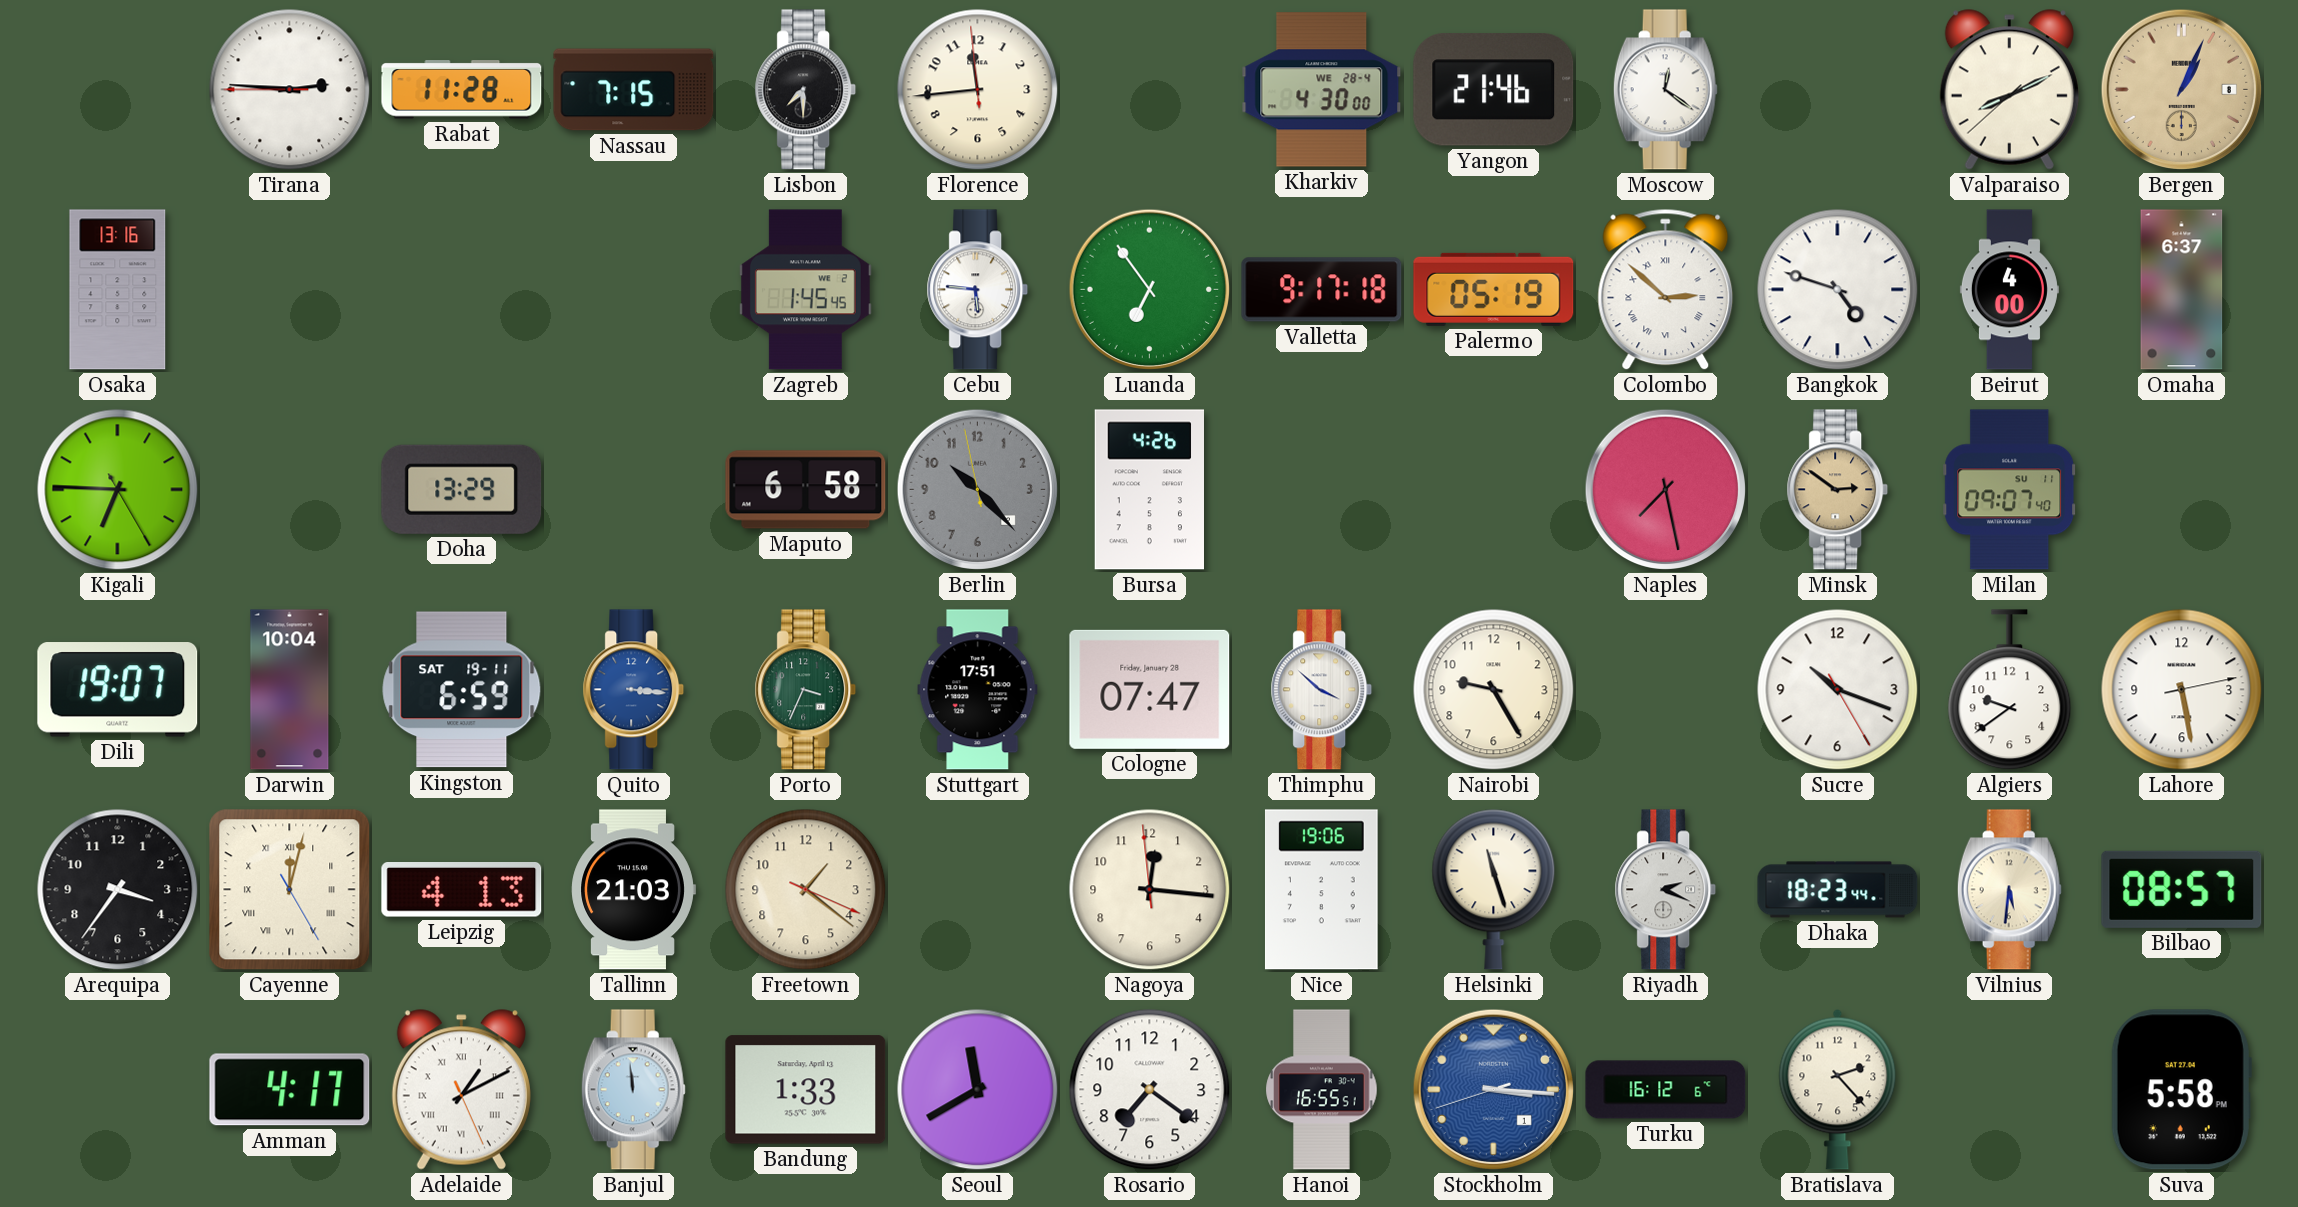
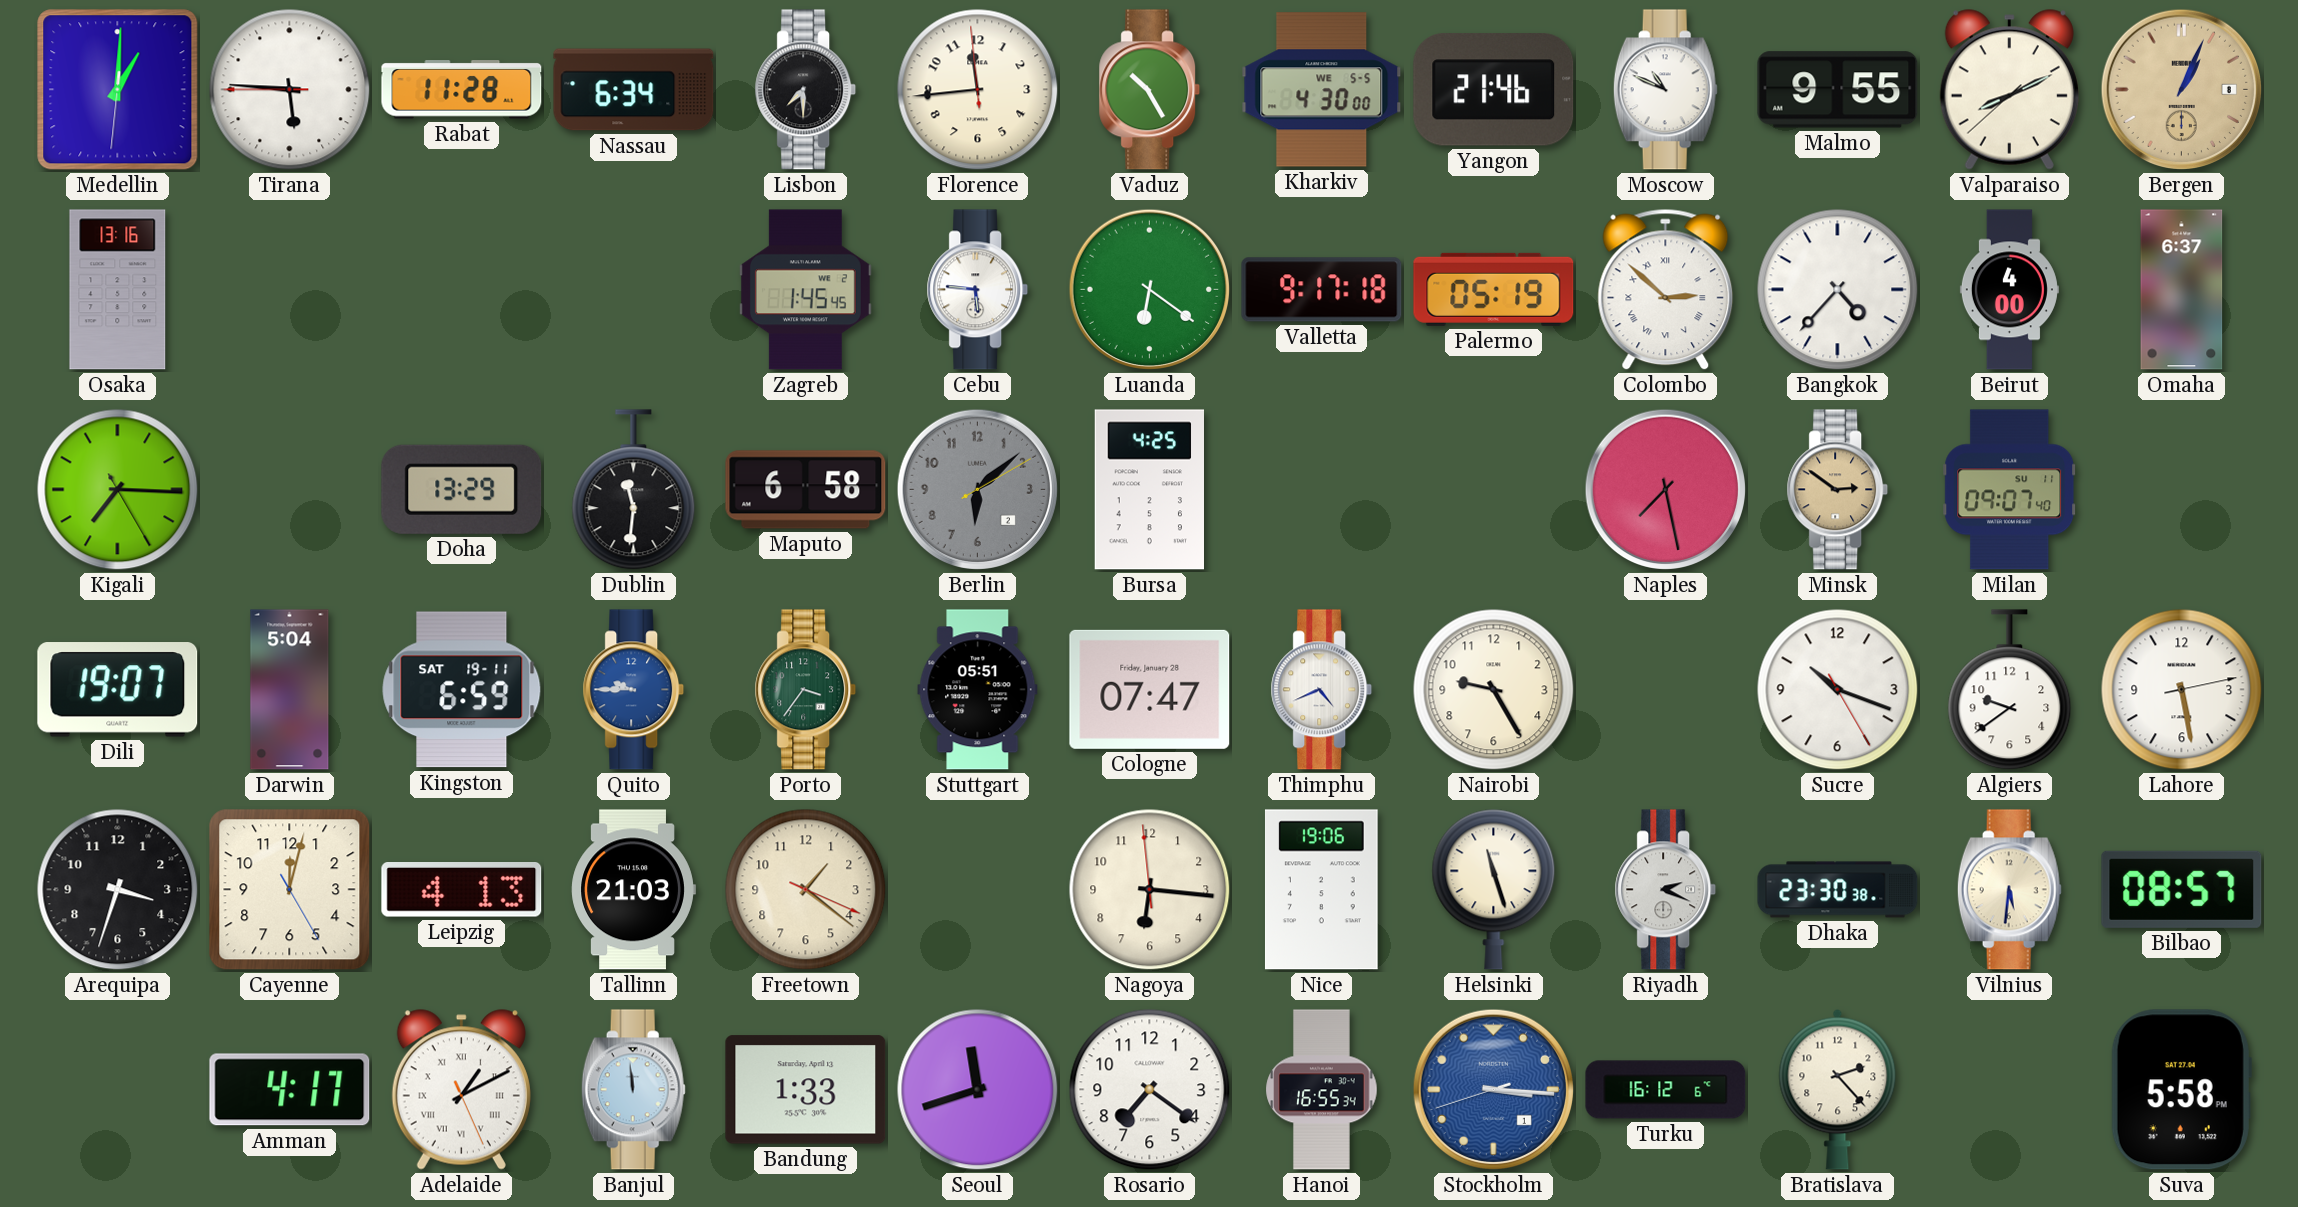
Medellin: none -> 1:00 (118, 90)
Tirana: 2:45 -> 5:45 (290, 90)
Nassau: 7:15 -> 6:34 (634, 90)
Vaduz: none -> 10:25 (1150, 90)
Kharkiv date: WE 28-4 -> WE 5-5 (1322, 90)
Moscow: 12:21 -> 10:49 (1665, 90)
Malmo: none -> 9:55 (1838, 90)
Luanda: 6:54 -> 6:21 (1150, 290)
Bangkok: 4:48 -> 4:37 (1838, 290)
Kigali: 6:45 -> 7:15 (118, 490)
Dublin: none -> 11:31 (634, 490)
Berlin: 10:22 -> 6:08 (978, 490)
Bursa: 4:26 -> 4:25 (1149, 490)
Darwin: 10:04 -> 5:04 (290, 690)
Quito: 3:16 -> 9:45 (634, 690)
Porto: 3:34 -> 3:36 (806, 690)
Stuttgart: 17:51 -> 05:51 (978, 690)
Thimphu: 3:52 -> 4:41 (1322, 690)
Arequipa: 3:36 -> 3:33 (118, 890)
Cayenne numerals: Roman -> Arabic (290, 890)
Nagoya: 12:15 -> 6:15 (1150, 890)
Dhaka: 18:23 -> 23:30 (1838, 890)
Seoul: 11:40 -> 11:42 (978, 1090)
Hanoi: 16:55:51 -> 16:55:34 (1322, 1090)
